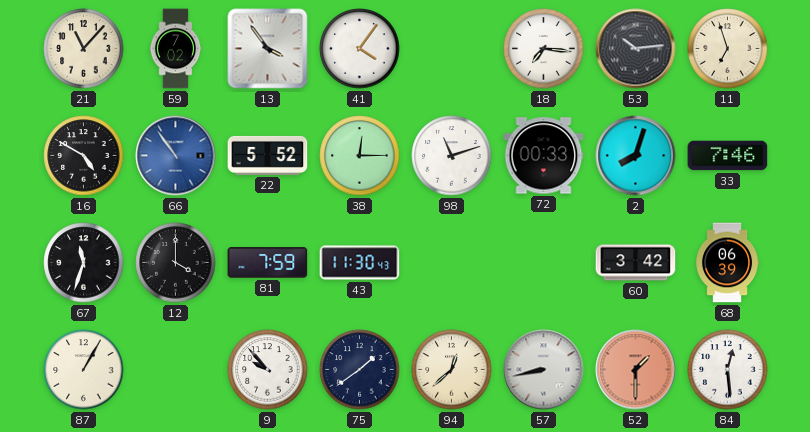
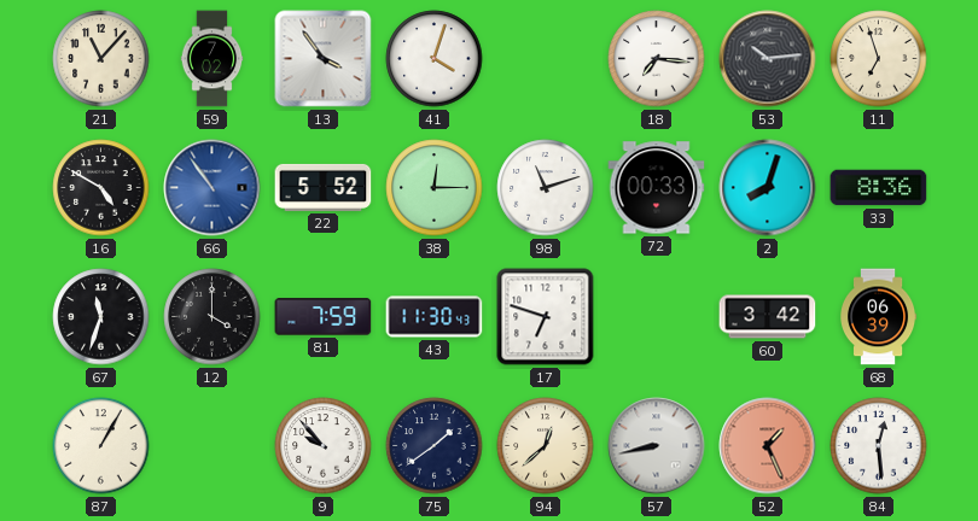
41: 4:06 -> 4:03 (435, 59)
33: 7:46 -> 8:36 (879, 188)
17: none -> 6:48 (546, 317)
52: 1:30 -> 1:26 (768, 446)
